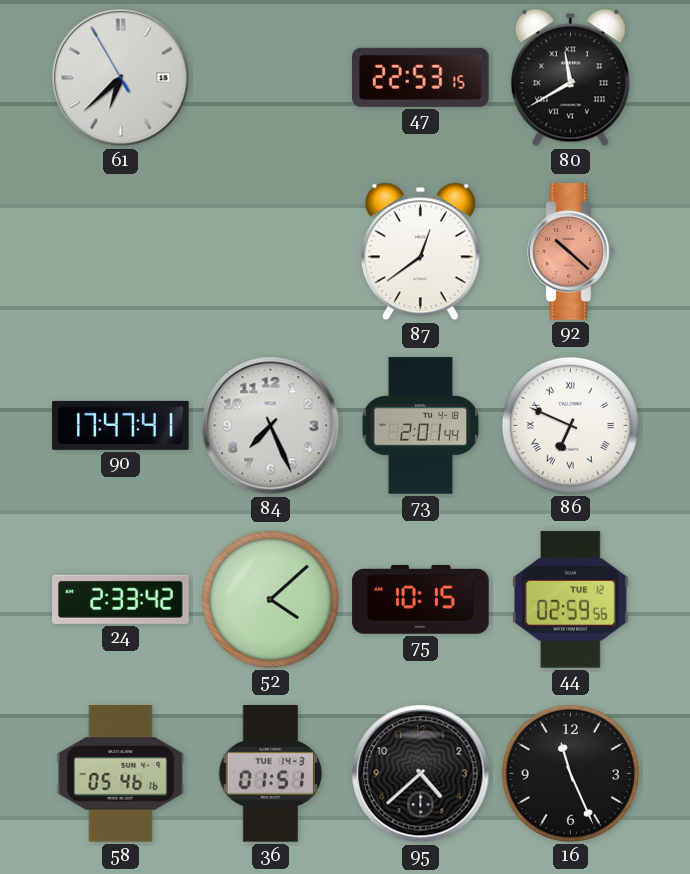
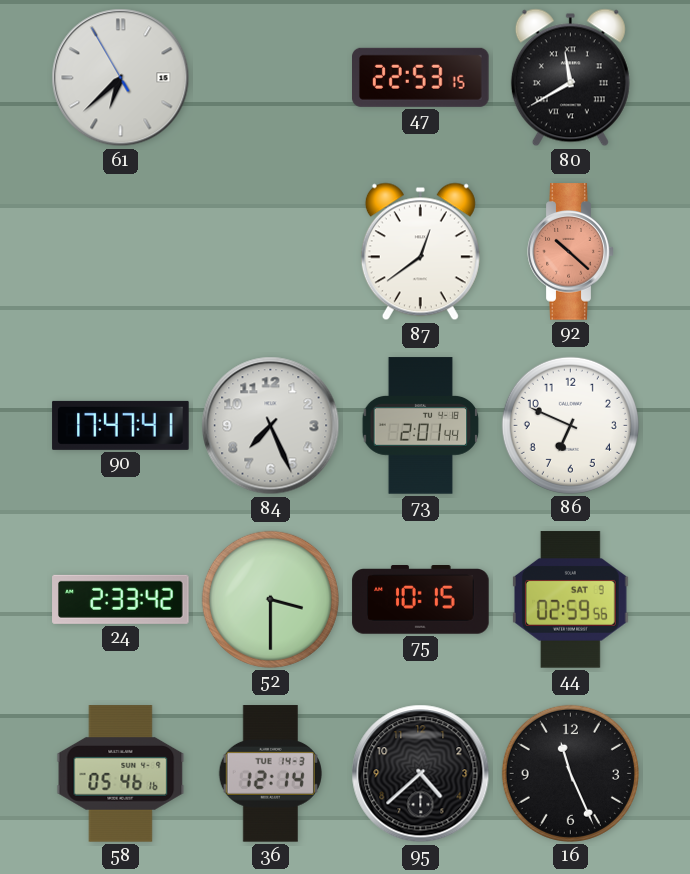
86 numerals: Roman -> Arabic (570, 425)
52: 4:08 -> 3:30 (270, 599)
44 date: TUE 12 -> SAT 9 (570, 600)
36: 01:51 -> 12:14 (270, 774)
